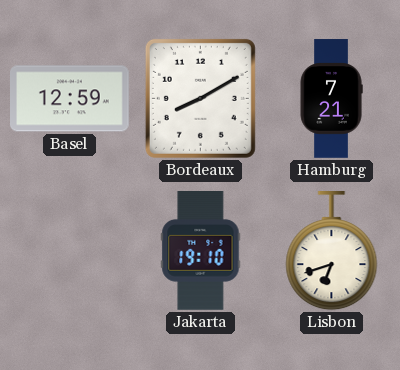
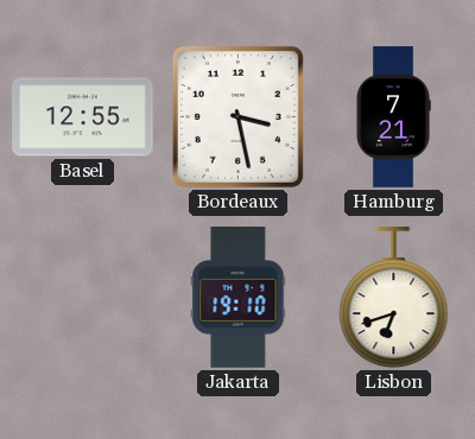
Basel: 12:59 -> 12:55 (83, 117)
Bordeaux: 8:10 -> 3:28 (237, 116)
